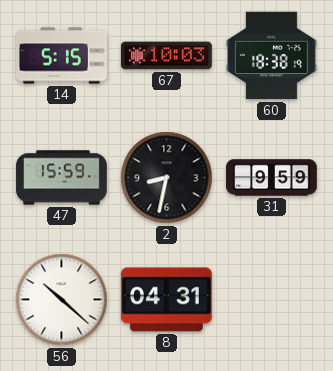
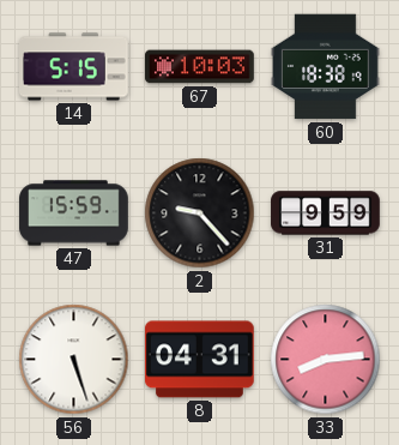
2: 8:32 -> 9:23 (200, 214)
56: 10:22 -> 5:27 (74, 360)
33: none -> 8:14 (326, 360)
